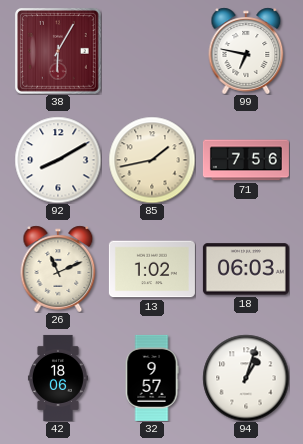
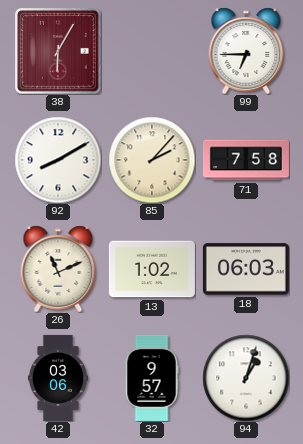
99: 6:47 -> 6:45 (246, 51)
85: 1:43 -> 2:07 (152, 160)
71: 7:56 -> 7:58 (246, 160)
42: 18:06 -> 03:06 (58, 378)
